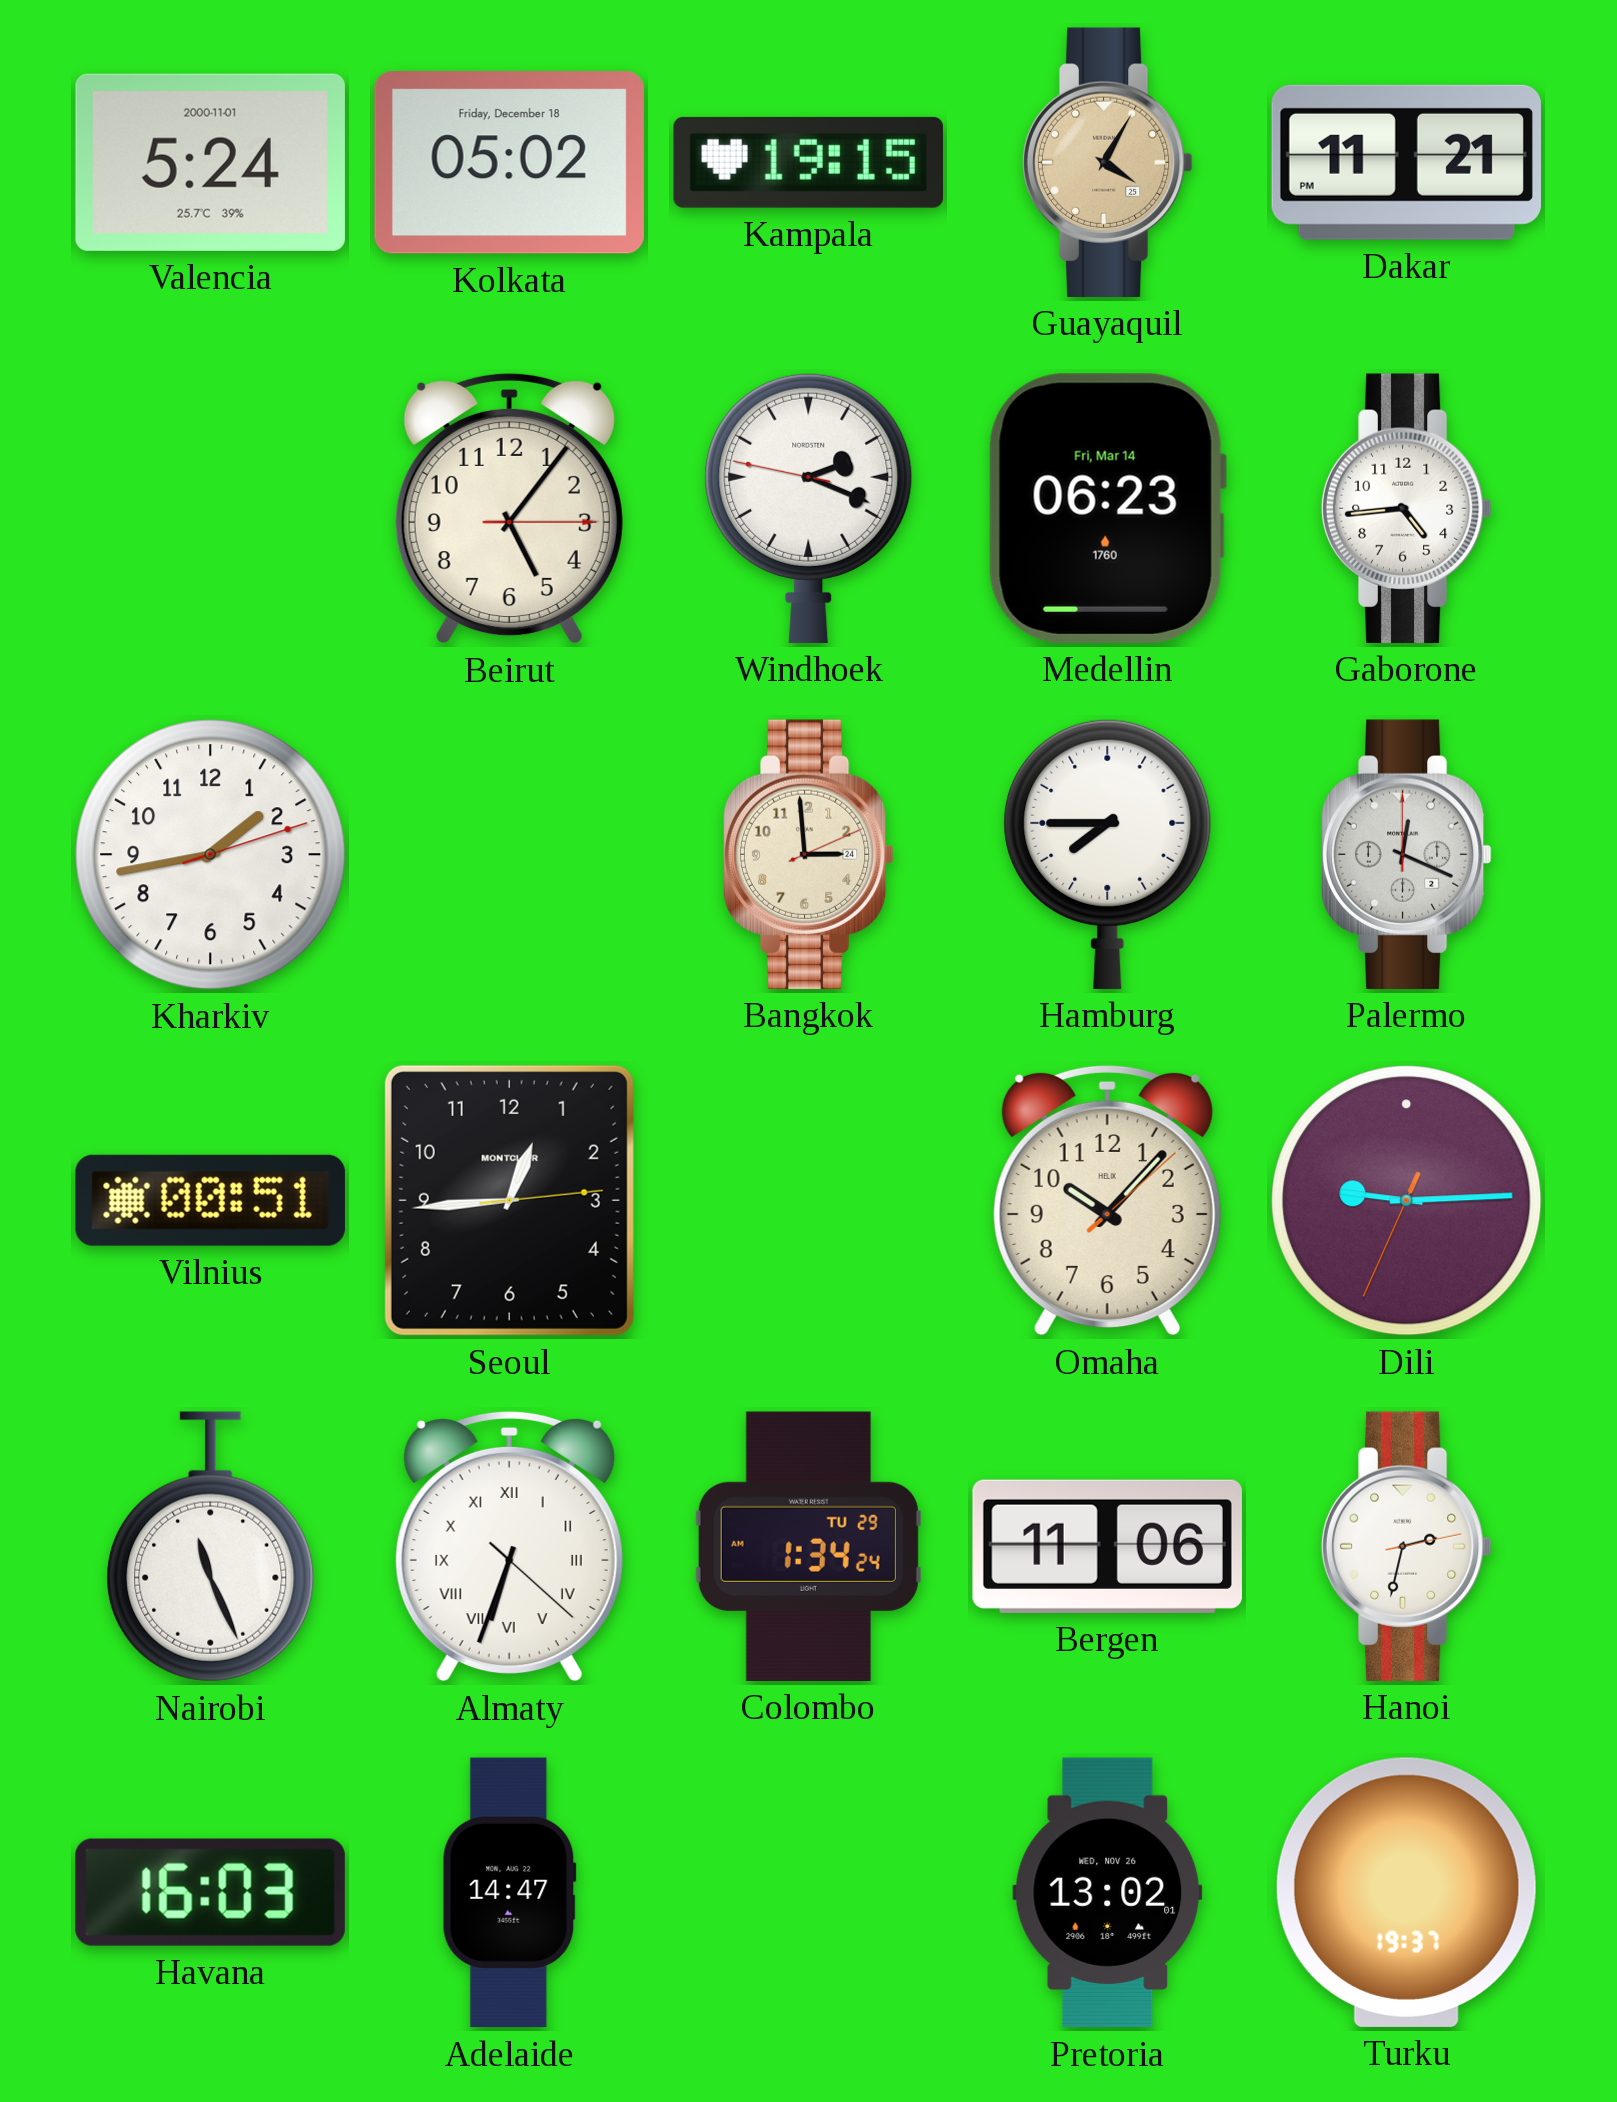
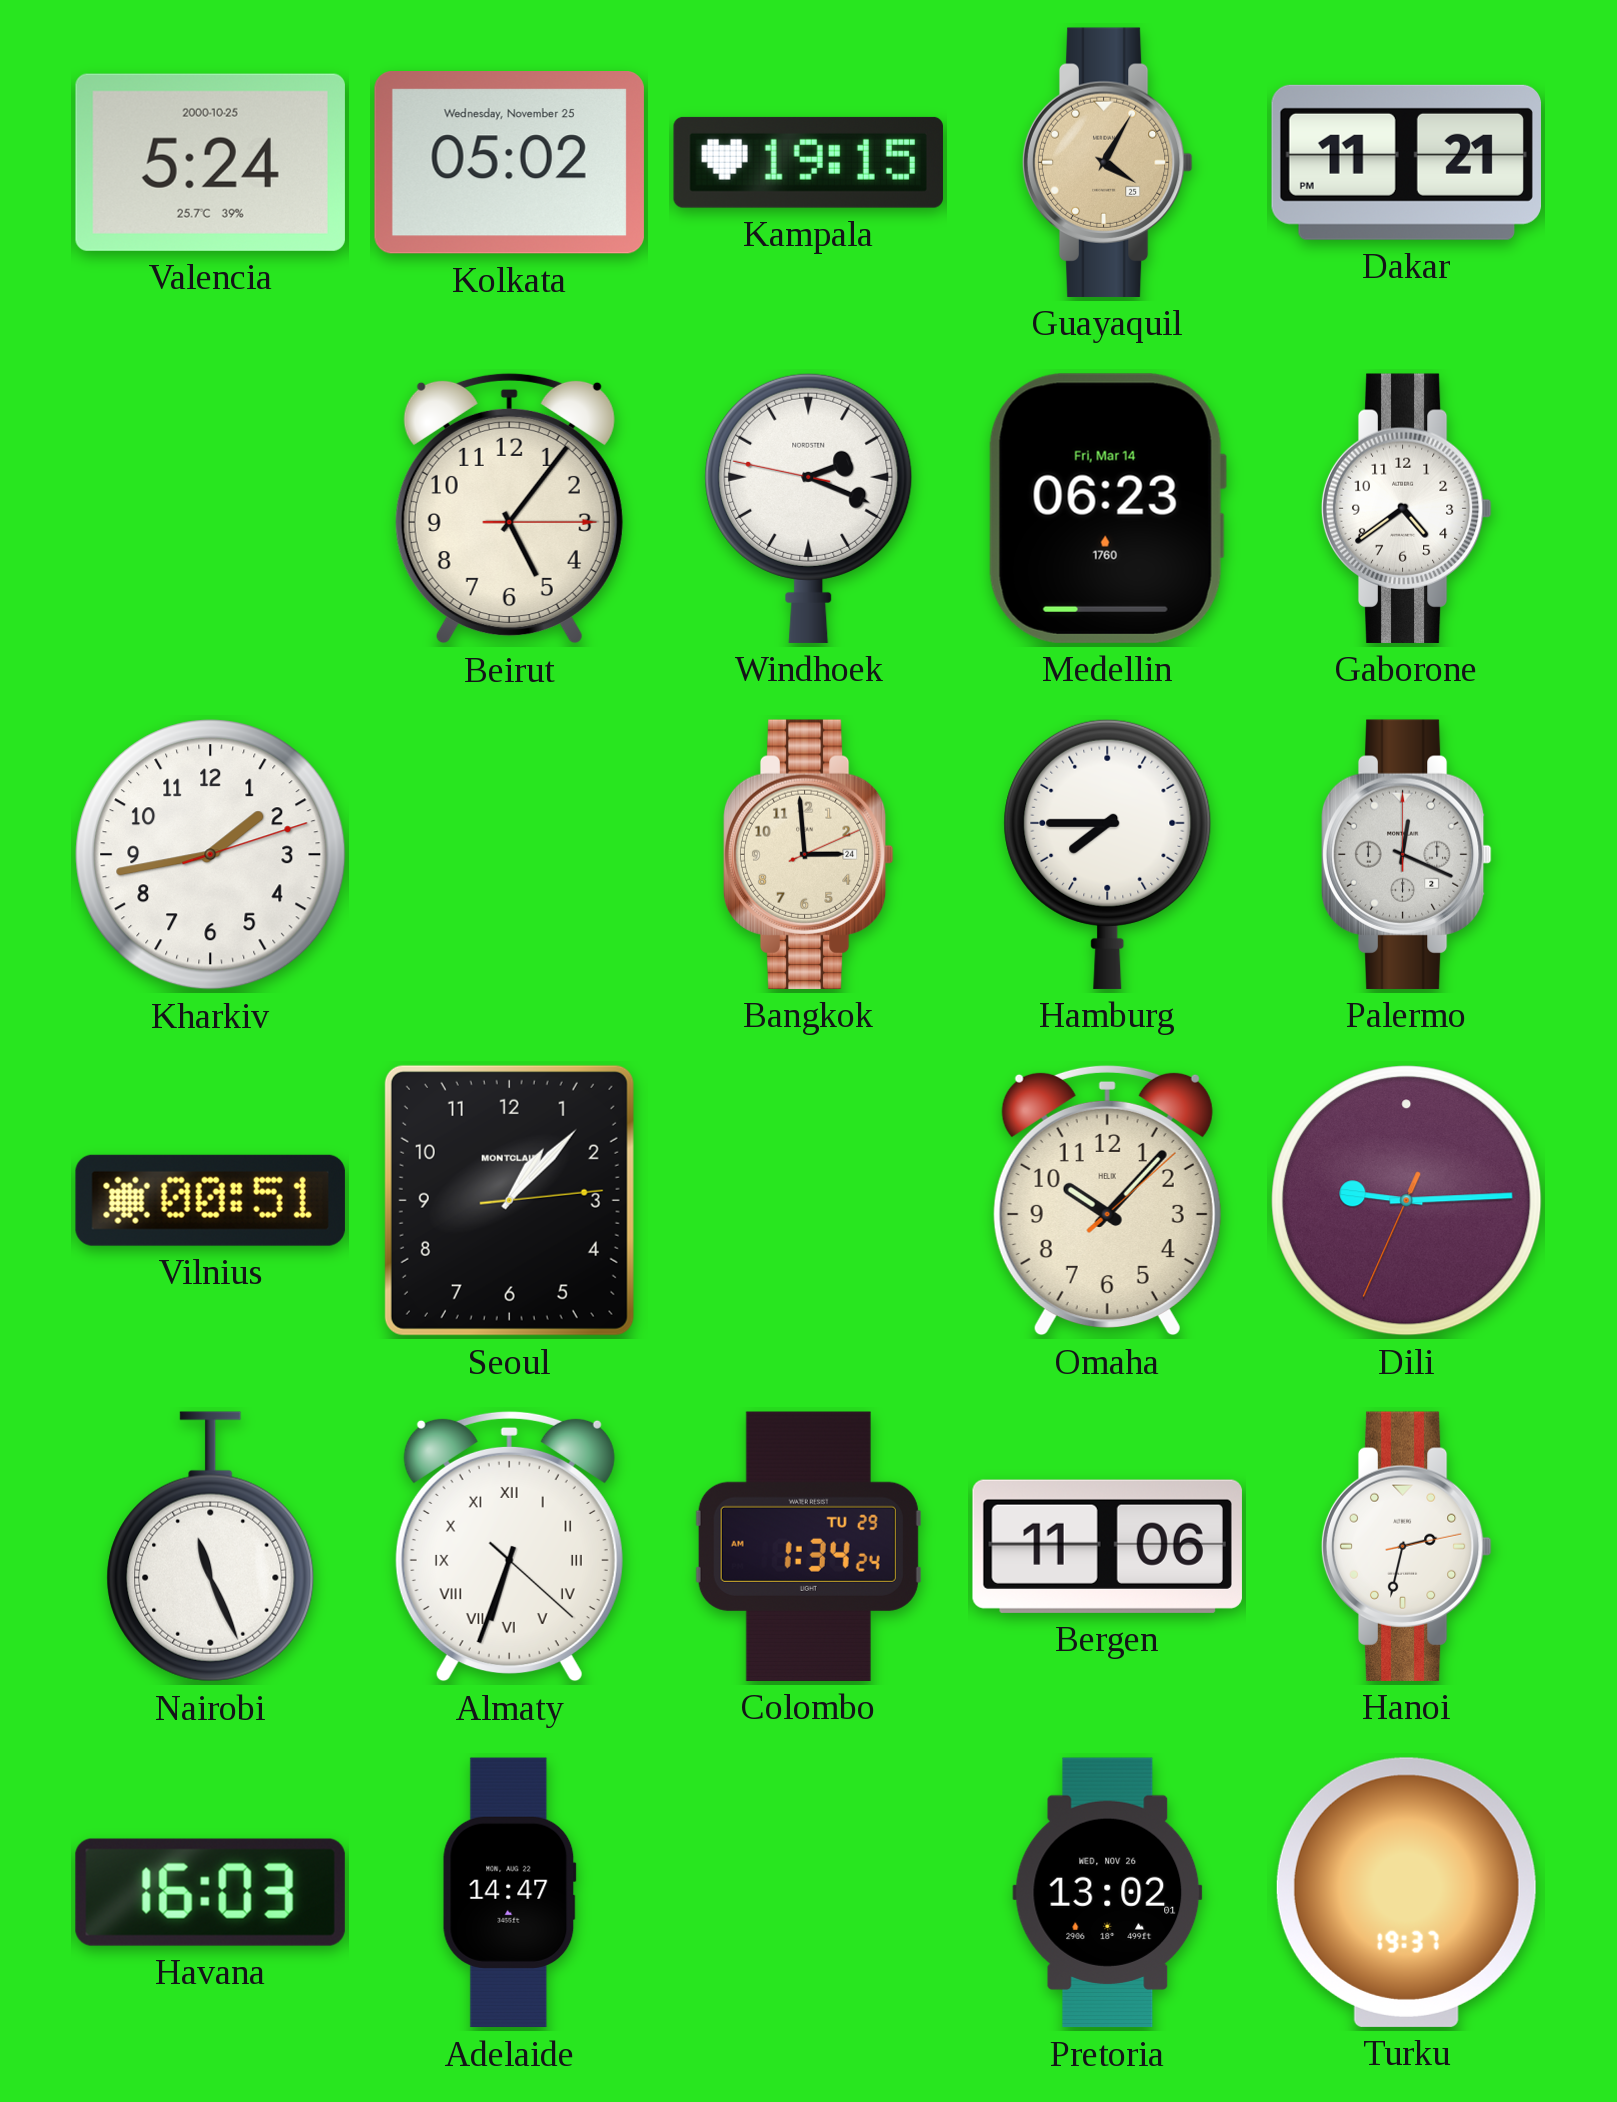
Valencia date: 2000-11-01 -> 2000-10-25 (210, 162)
Kolkata date: Friday, December 18 -> Wednesday, November 25 (509, 163)
Gaborone: 4:44 -> 4:39 (1406, 508)
Seoul: 12:44 -> 1:07 (509, 1200)
